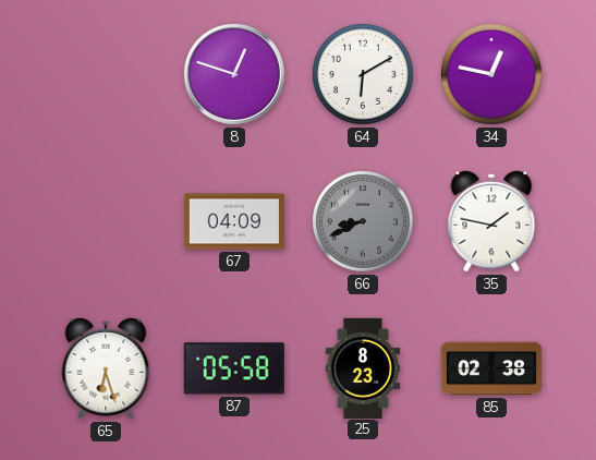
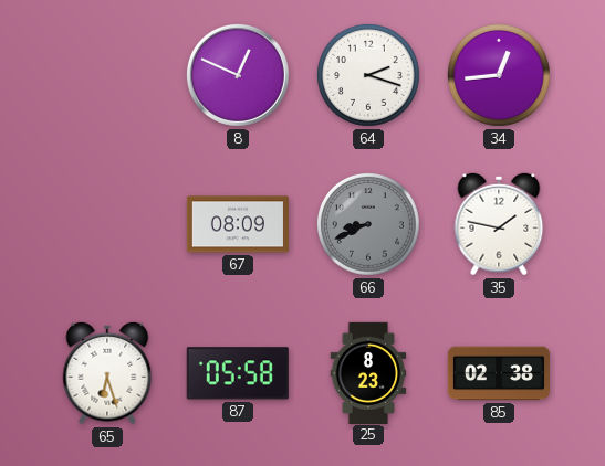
8: 12:48 -> 12:49 (238, 75)
64: 6:10 -> 2:18 (368, 75)
34: 12:47 -> 12:44 (499, 75)
67: 04:09 -> 08:09 (238, 224)
